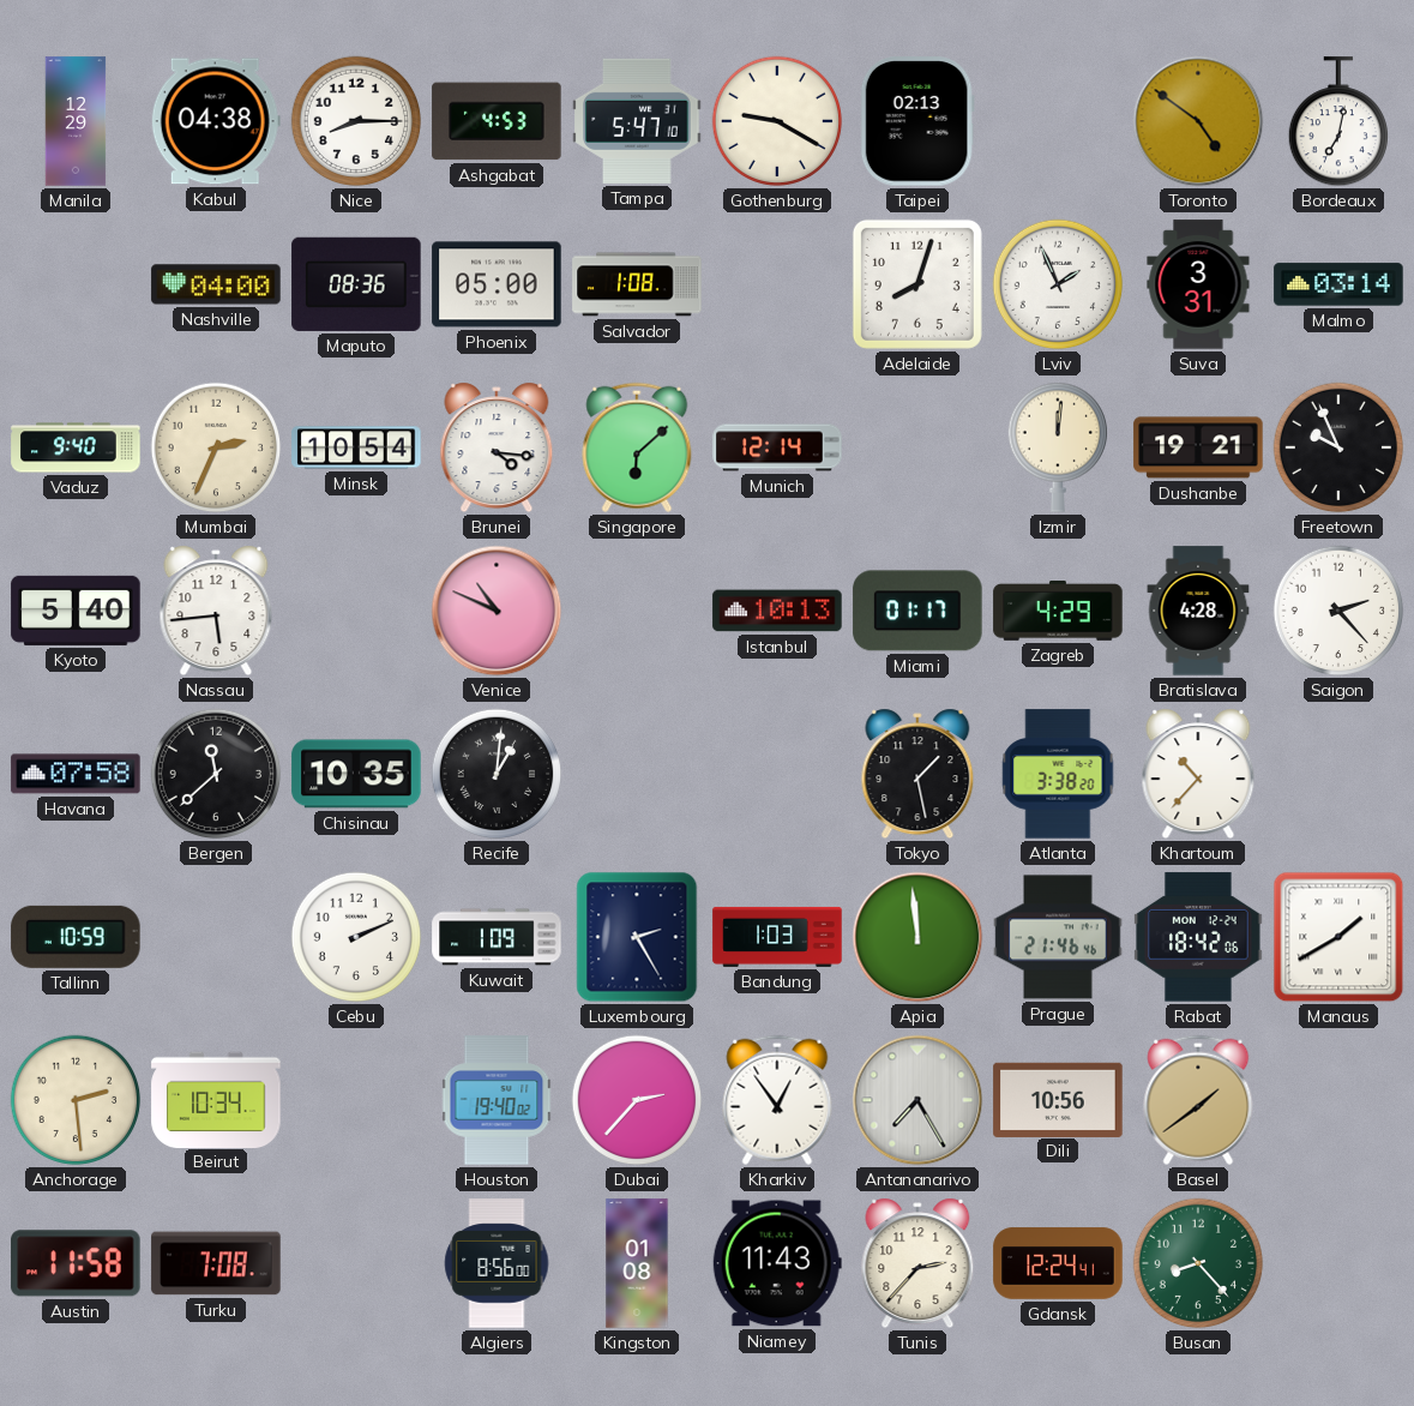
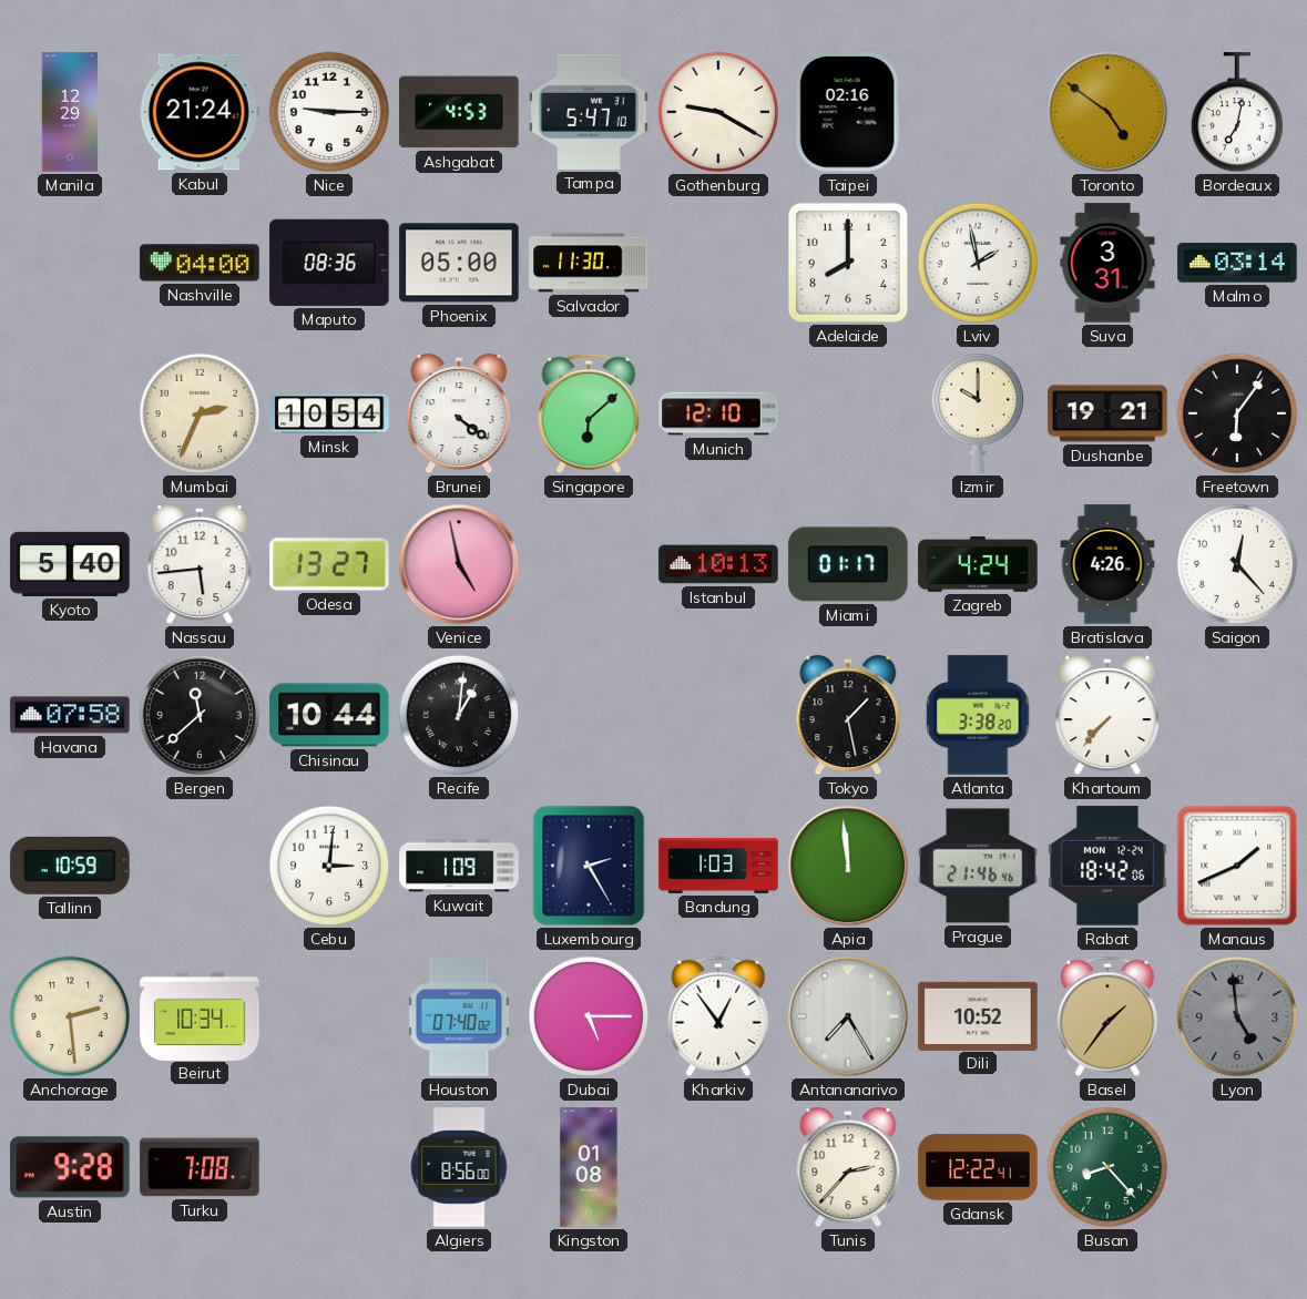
Kabul: 04:38 -> 21:24 (200, 112)
Nice: 8:15 -> 9:15 (329, 112)
Taipei: 02:13 -> 02:16 (848, 112)
Salvador: 1:08 -> 11:30 (589, 263)
Adelaide: 8:03 -> 8:00 (848, 263)
Lviv: 1:56 -> 1:58 (978, 263)
Vaduz: 9:40 -> none (76, 447)
Brunei: 4:16 -> 4:21 (459, 413)
Munich: 12:14 -> 12:10 (718, 413)
Izmir: 12:01 -> 10:00 (977, 413)
Freetown: 9:56 -> 6:06 (1237, 413)
Odesa: none -> 13:27 (329, 564)
Venice: 10:49 -> 4:58 (459, 564)
Zagreb: 4:29 -> 4:24 (978, 565)
Bratislava: 4:28 -> 4:26 (1107, 564)
Saigon: 2:23 -> 12:23 (1237, 564)
Chisinau: 10:35 -> 10:44 (329, 715)
Khartoum: 10:37 -> 7:37 (1107, 715)
Cebu: 2:11 -> 3:01 (329, 866)
Manaus: 1:40 -> 1:41 (1237, 866)
Houston: 19:40 -> 07:40 (459, 1016)
Dubai: 2:37 -> 5:15 (589, 1016)
Dili: 10:56 -> 10:52 (978, 1015)
Basel: 1:39 -> 1:36 (1107, 1016)
Lyon: none -> 4:59 (1237, 1016)
Austin: 11:58 -> 9:28 (70, 1167)
Niamey: 11:43 -> none (777, 1263)
Gdansk: 12:24 -> 12:22 (978, 1167)
